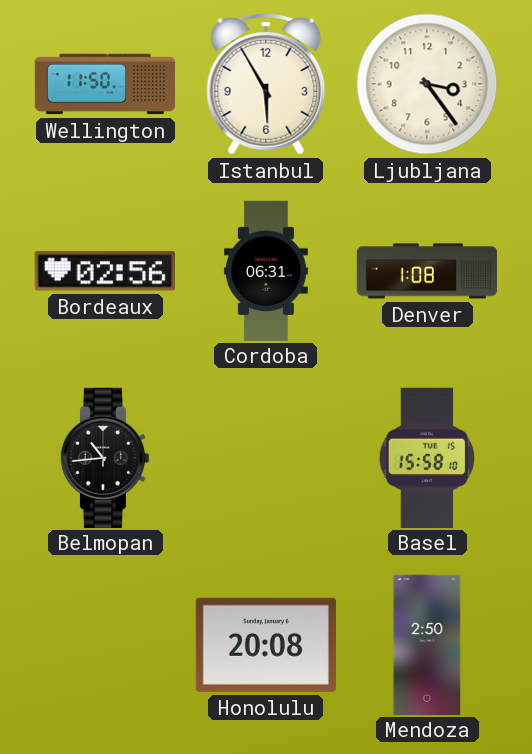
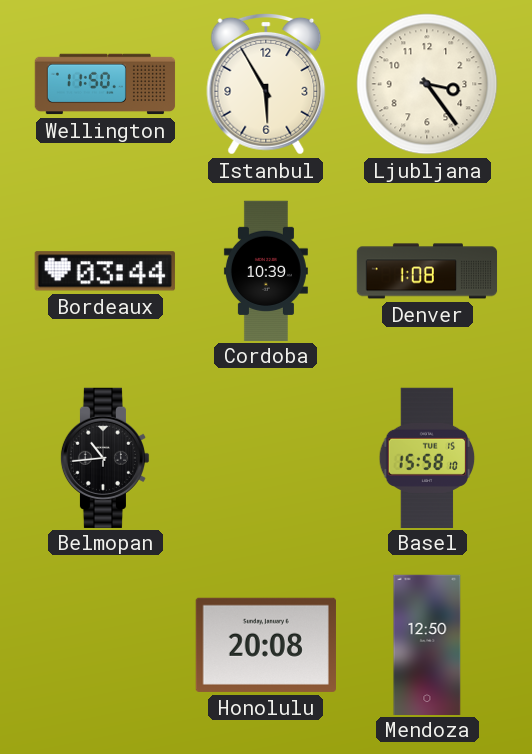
Bordeaux: 02:56 -> 03:44 (105, 271)
Cordoba: 06:31 -> 10:39 (266, 270)
Mendoza: 2:50 -> 12:50 (427, 644)
